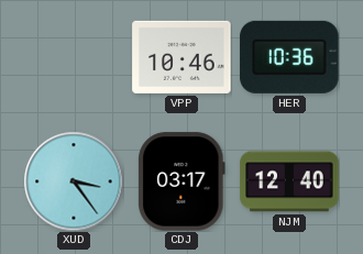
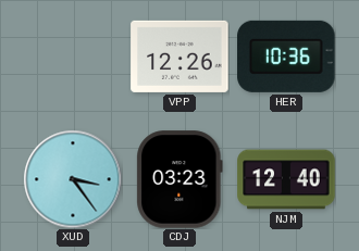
VPP: 10:46 -> 12:26 (179, 57)
CDJ: 03:17 -> 03:23 (179, 179)
